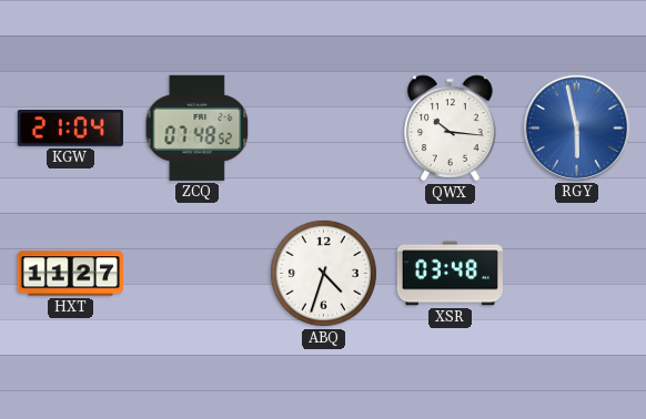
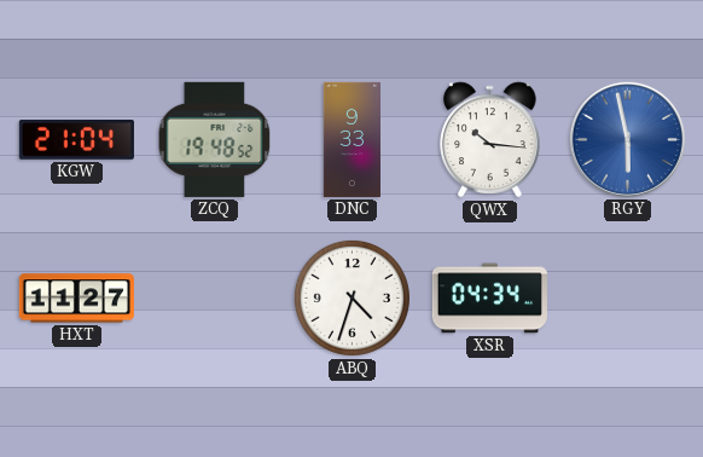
ZCQ: 07:48 -> 19:48 (215, 139)
DNC: none -> 9:33 (351, 139)
XSR: 03:48 -> 04:34 (489, 299)
